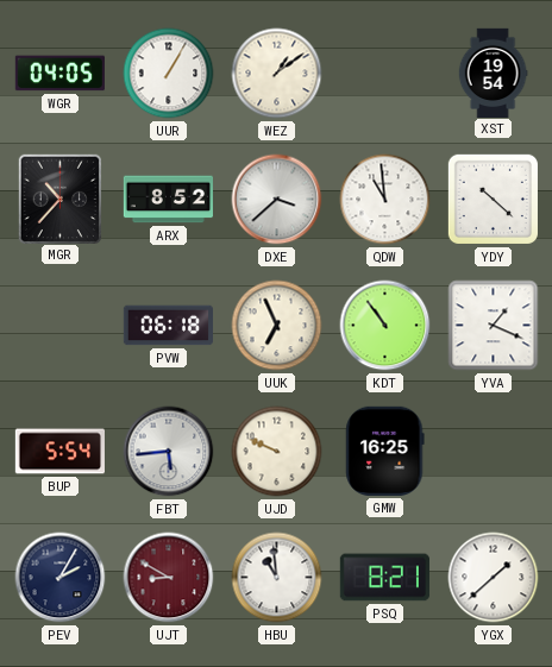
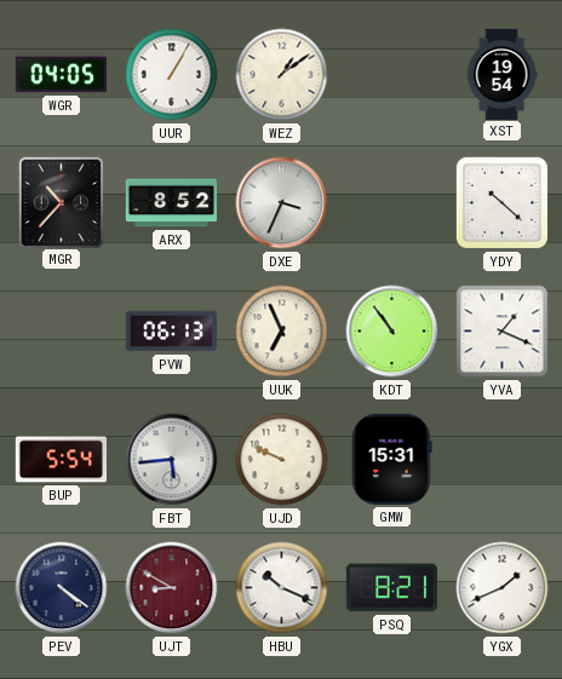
DXE: 3:38 -> 3:34 (282, 203)
QDW: 10:59 -> none (385, 200)
PVW: 06:18 -> 06:13 (171, 332)
GMW: 16:25 -> 15:31 (392, 459)
PEV: 2:05 -> 4:21 (62, 588)
HBU: 10:59 -> 10:19 (282, 588)
YGX: 1:38 -> 1:41 (503, 588)
